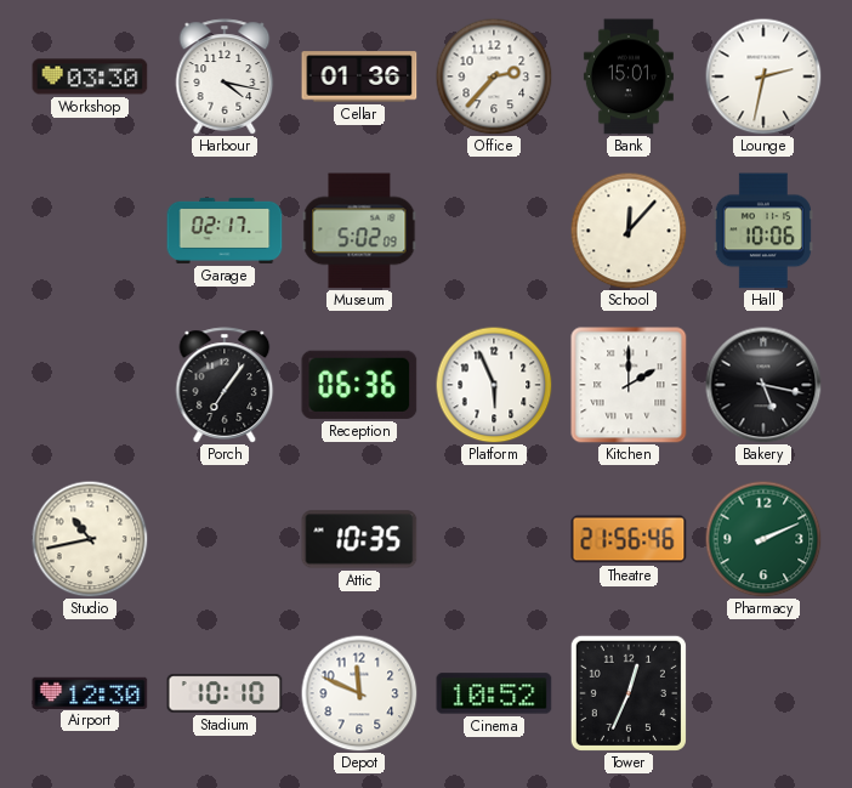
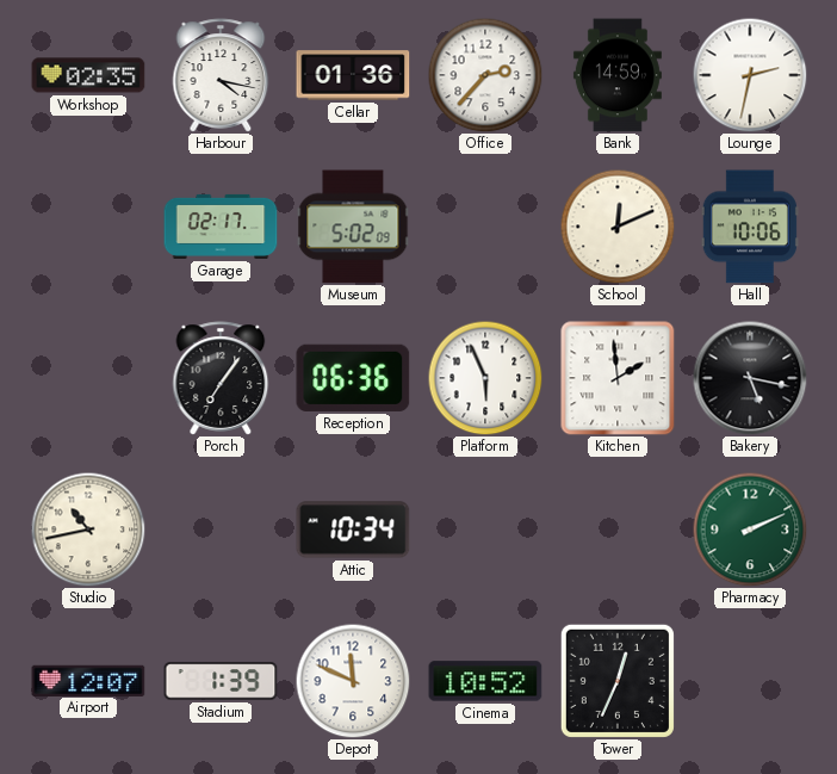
Workshop: 03:30 -> 02:35 (88, 75)
Bank: 15:01 -> 14:59 (618, 75)
School: 12:07 -> 12:11 (618, 227)
Kitchen: 2:00 -> 1:59 (618, 378)
Attic: 10:35 -> 10:34 (353, 530)
Theatre: 21:56 -> none (629, 539)
Airport: 12:30 -> 12:07 (88, 680)
Stadium: 10:10 -> 1:39 (221, 681)
